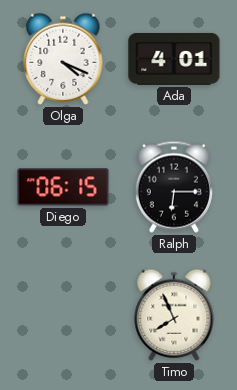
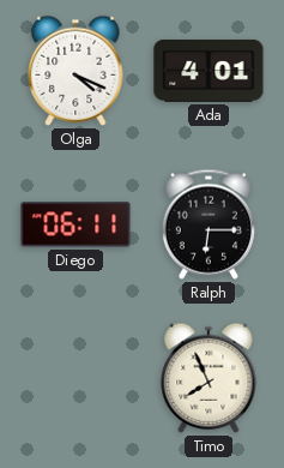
Diego: 06:15 -> 06:11 (75, 224)
